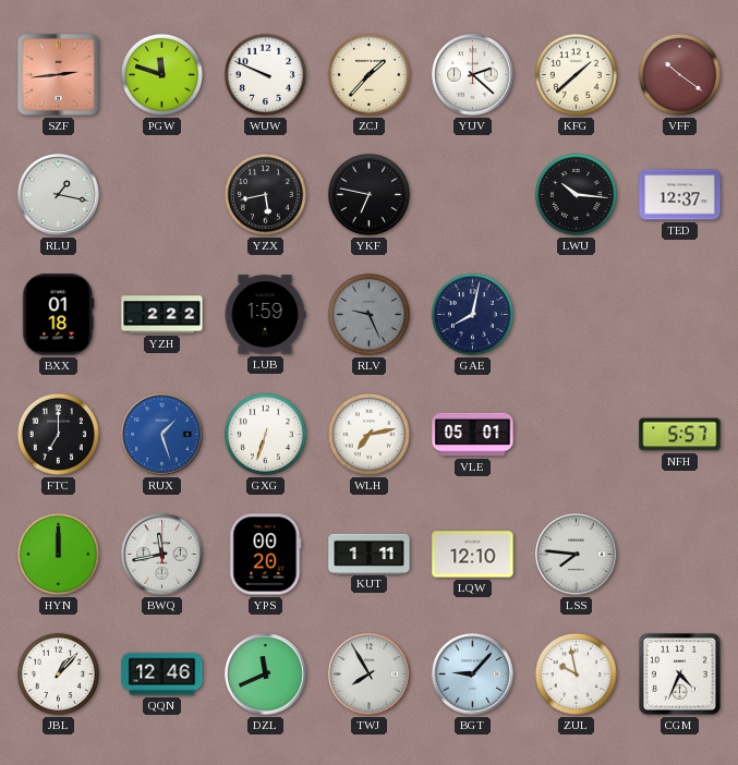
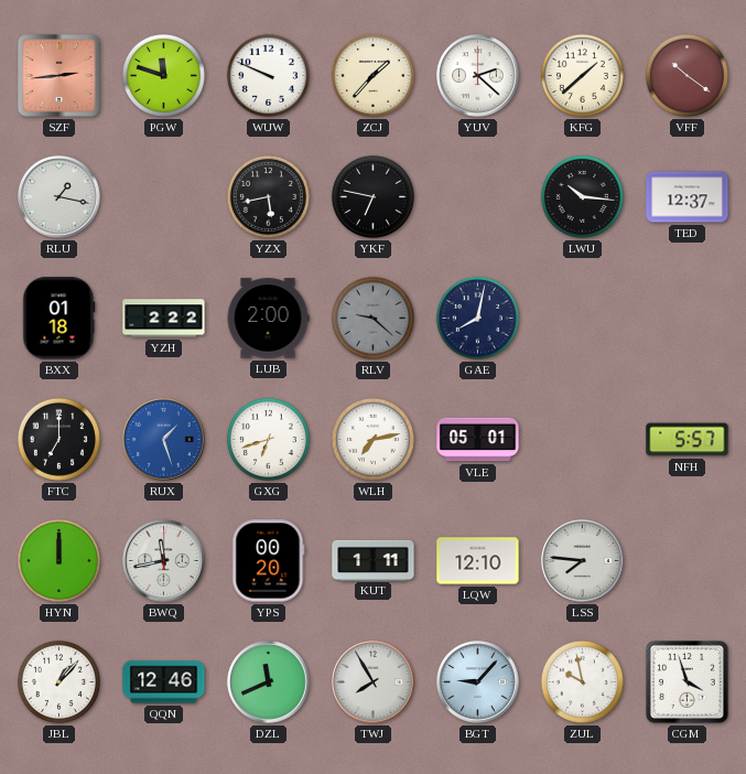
LUB: 1:59 -> 2:00 (268, 319)
RLV: 9:26 -> 9:22 (372, 318)
GXG: 6:33 -> 6:42 (268, 439)
CGM: 4:34 -> 3:57 (688, 682)
